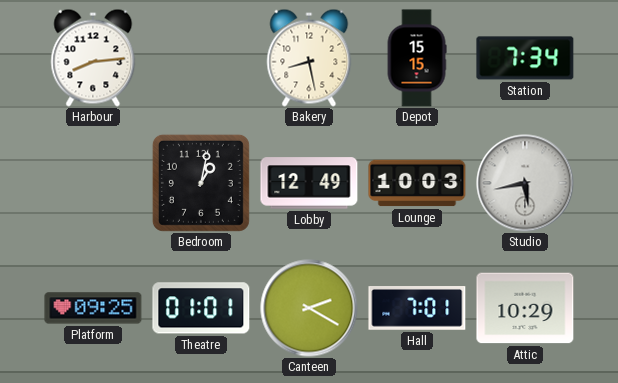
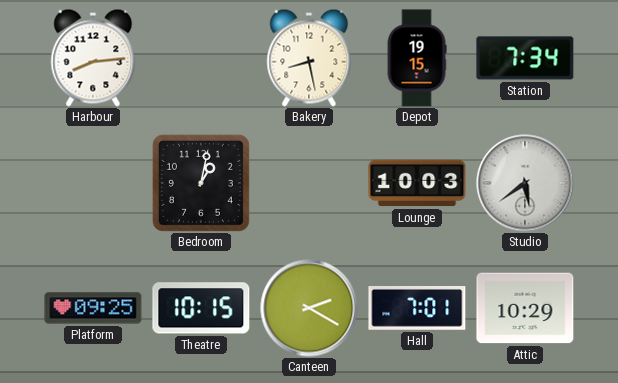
Depot: 15:15 -> 19:15 (417, 58)
Lobby: 12:49 -> none (309, 183)
Studio: 5:43 -> 5:39 (525, 183)
Theatre: 01:01 -> 10:15 (201, 308)
